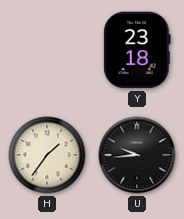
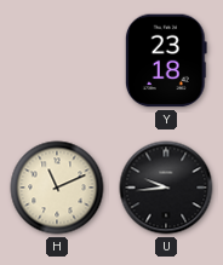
H: 1:36 -> 11:11 (57, 188)
